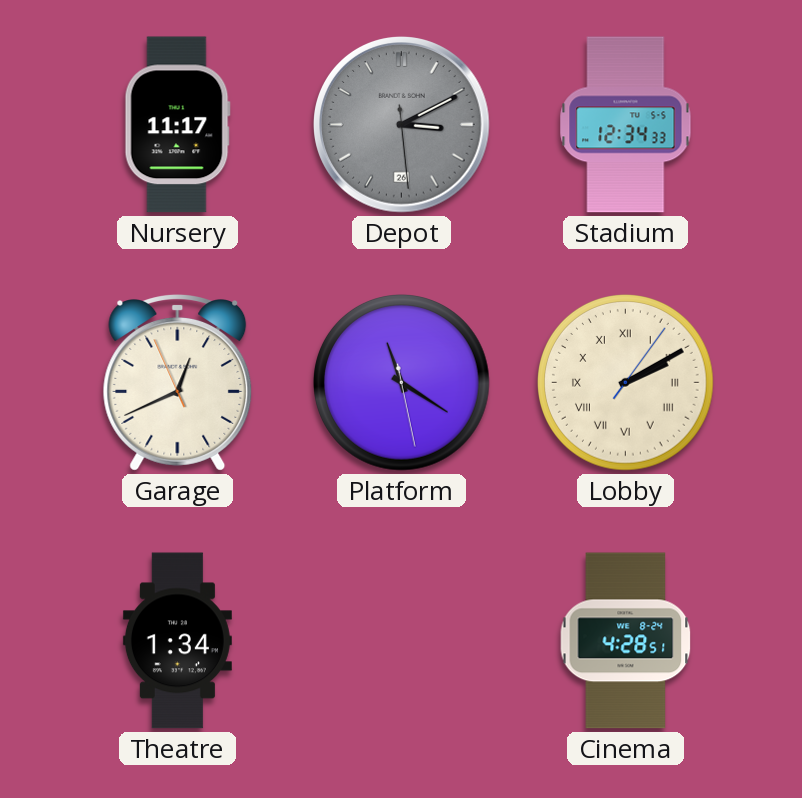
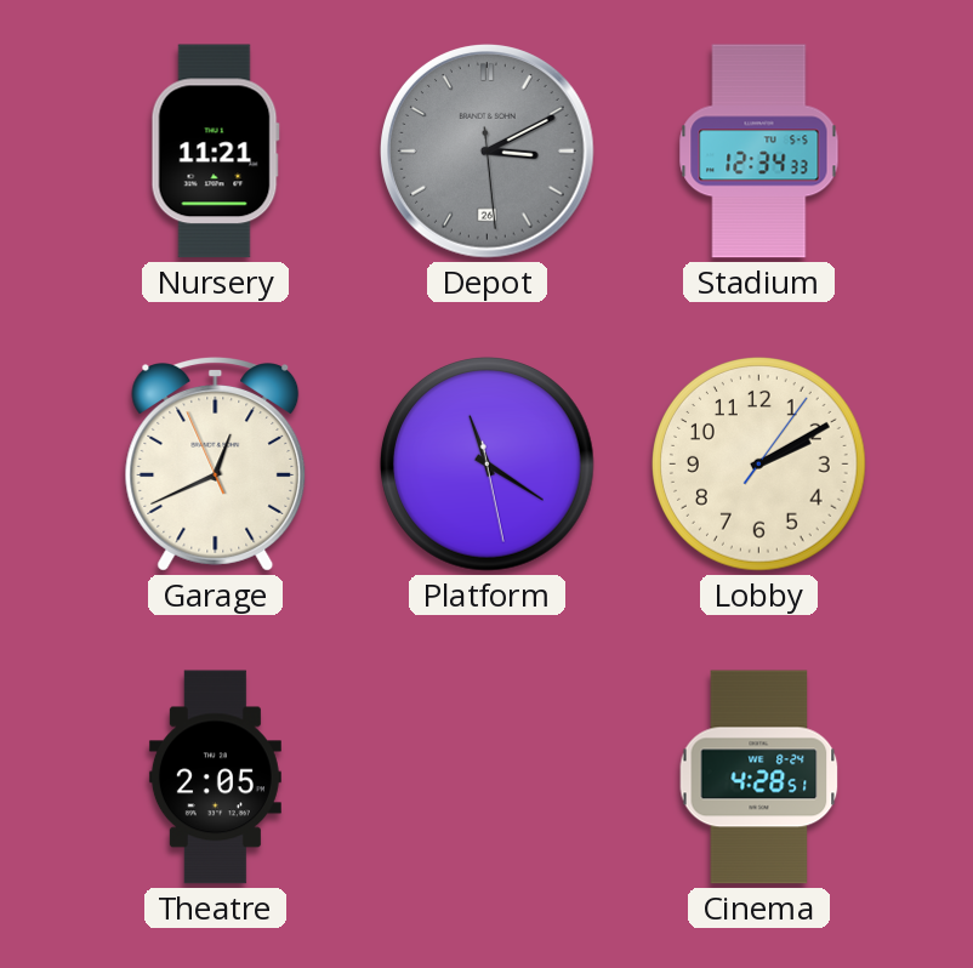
Nursery: 11:17 -> 11:21 (215, 152)
Lobby numerals: Roman -> Arabic (759, 465)
Theatre: 1:34 -> 2:05 (215, 778)
